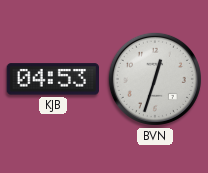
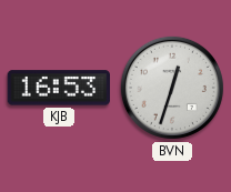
KJB: 04:53 -> 16:53 (58, 88)
